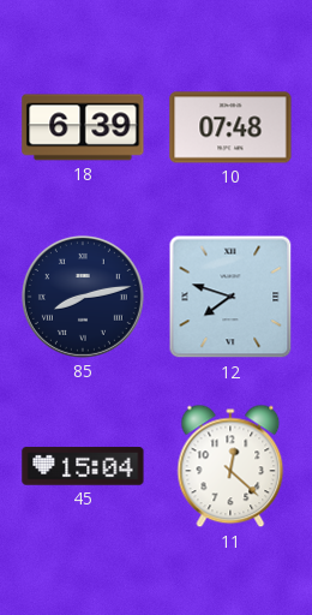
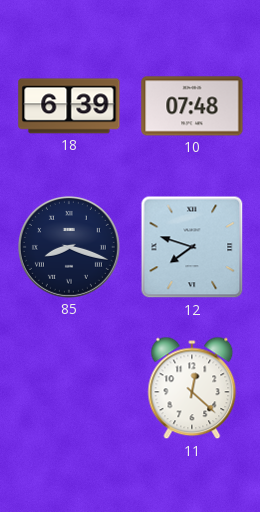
85: 8:13 -> 8:18 (69, 247)
45: 15:04 -> none (83, 466)
